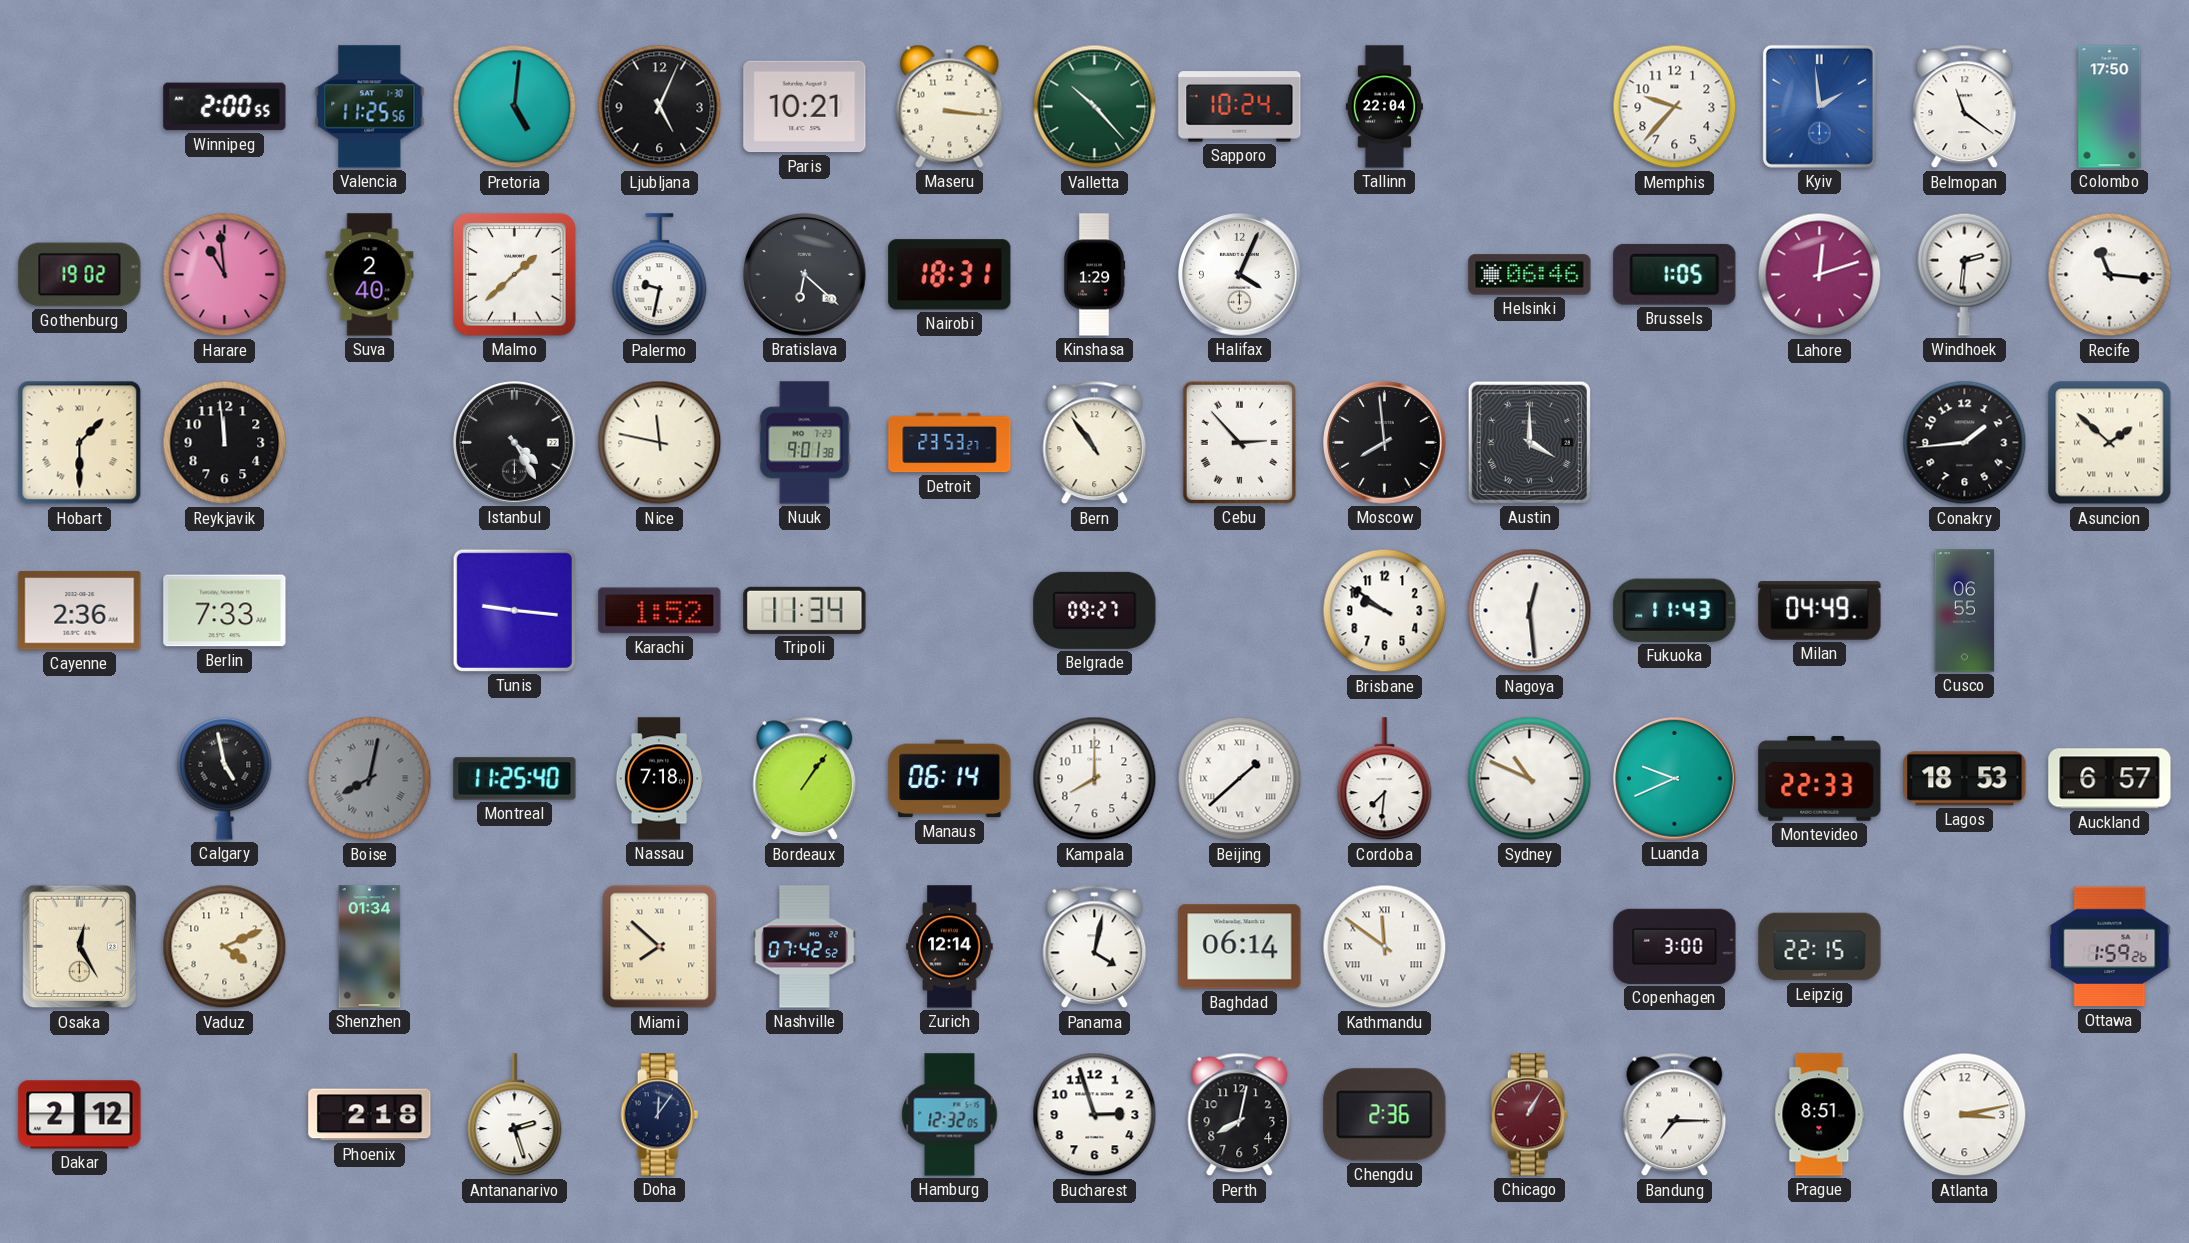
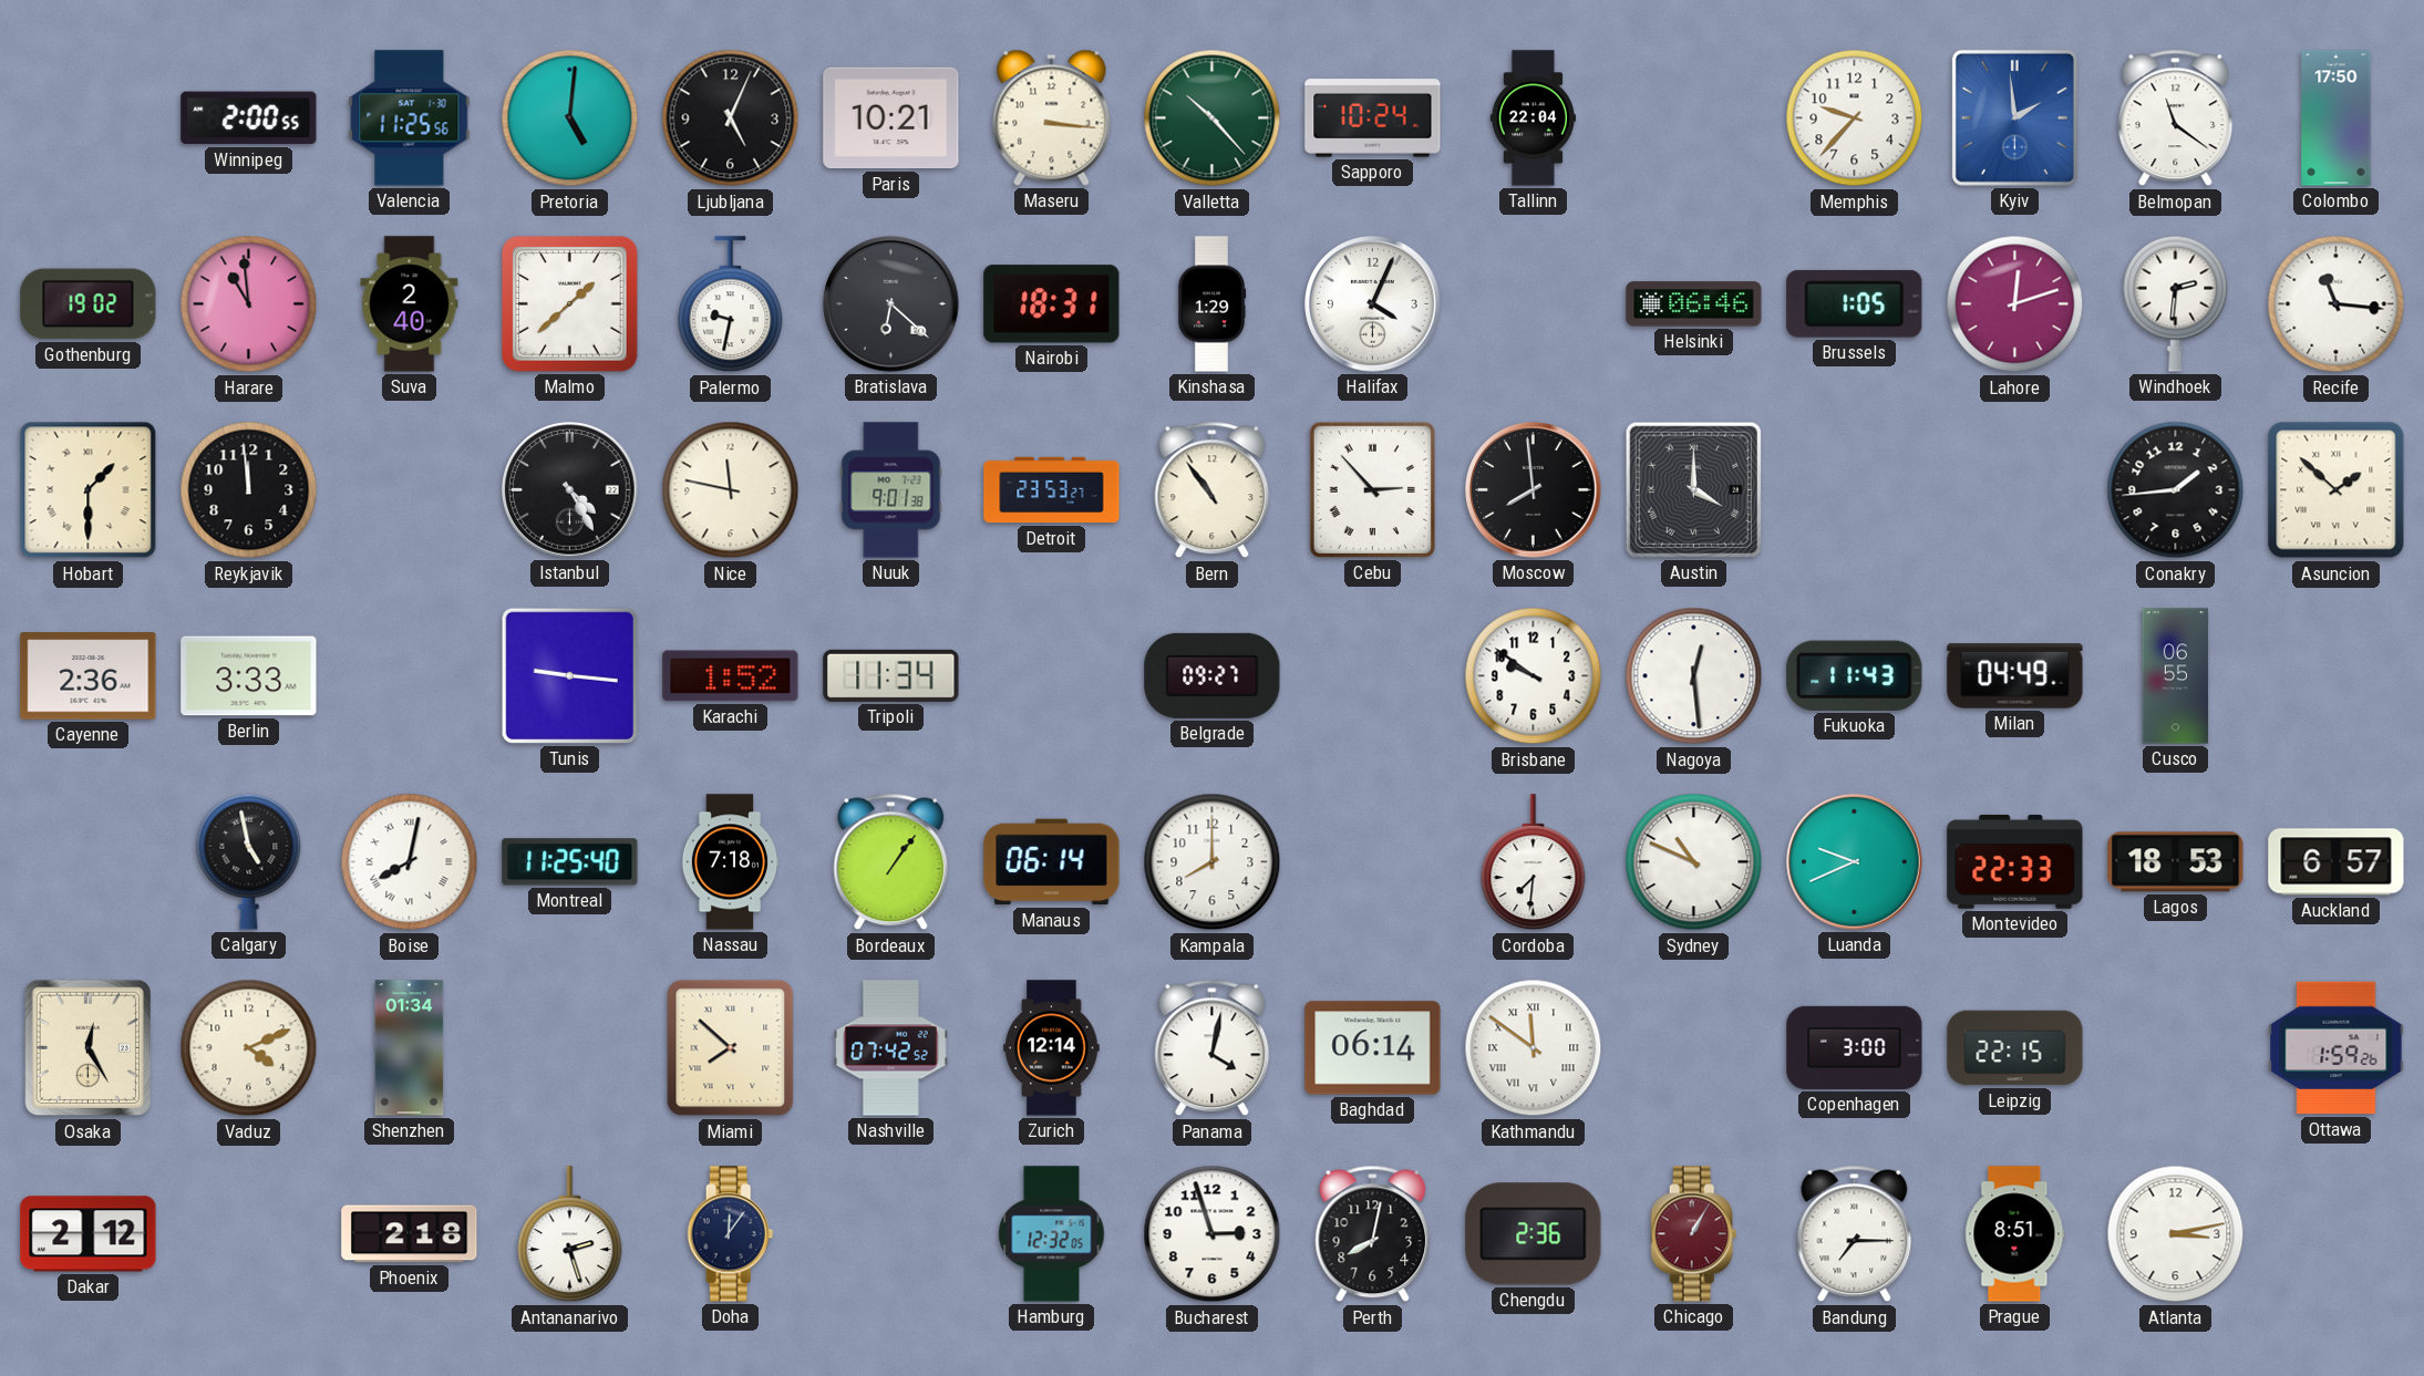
Berlin: 7:33 -> 3:33 (249, 676)
Boise dial: grey -> white (410, 862)
Beijing: 1:38 -> none (1240, 779)
